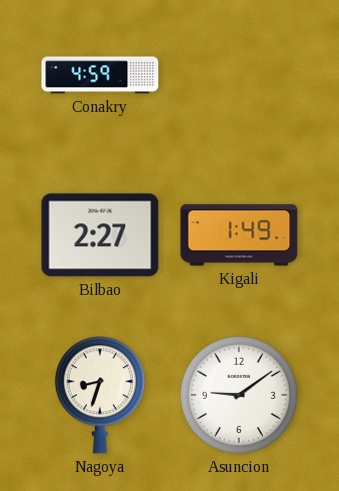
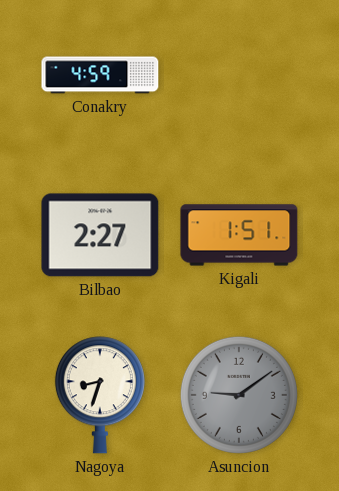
Kigali: 1:49 -> 1:51 (239, 235)
Asuncion dial: white -> grey (239, 395)
